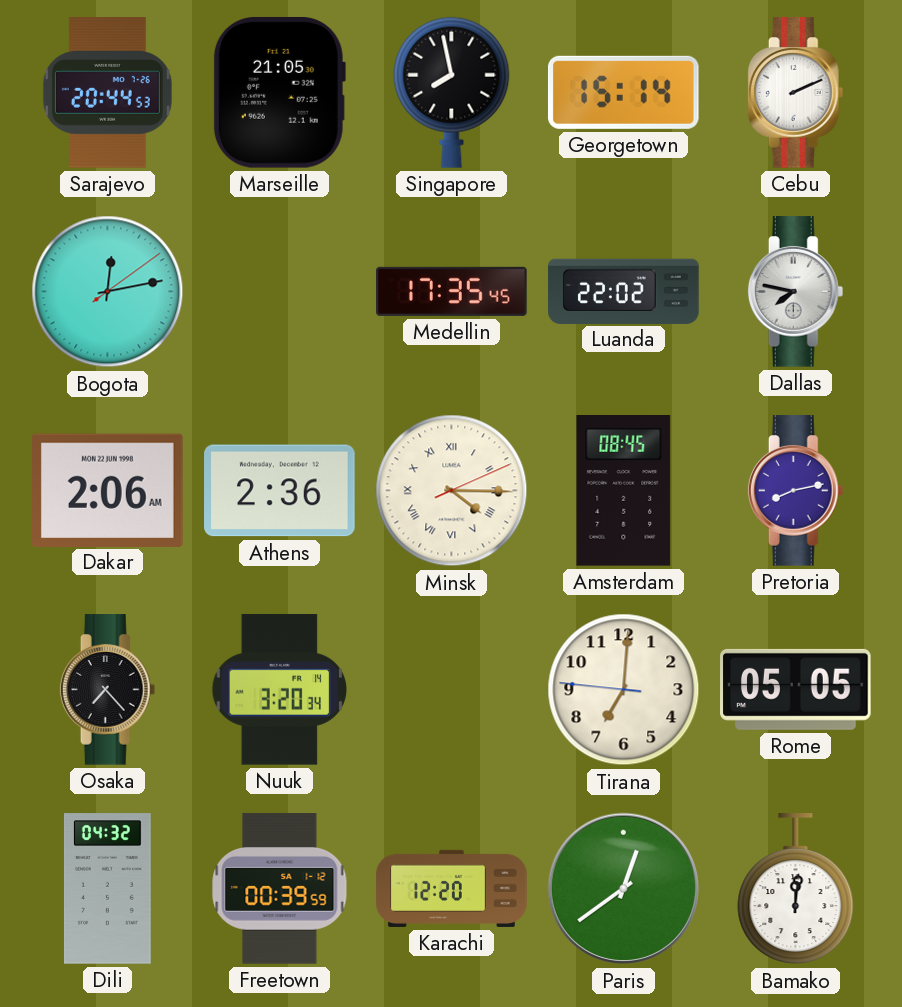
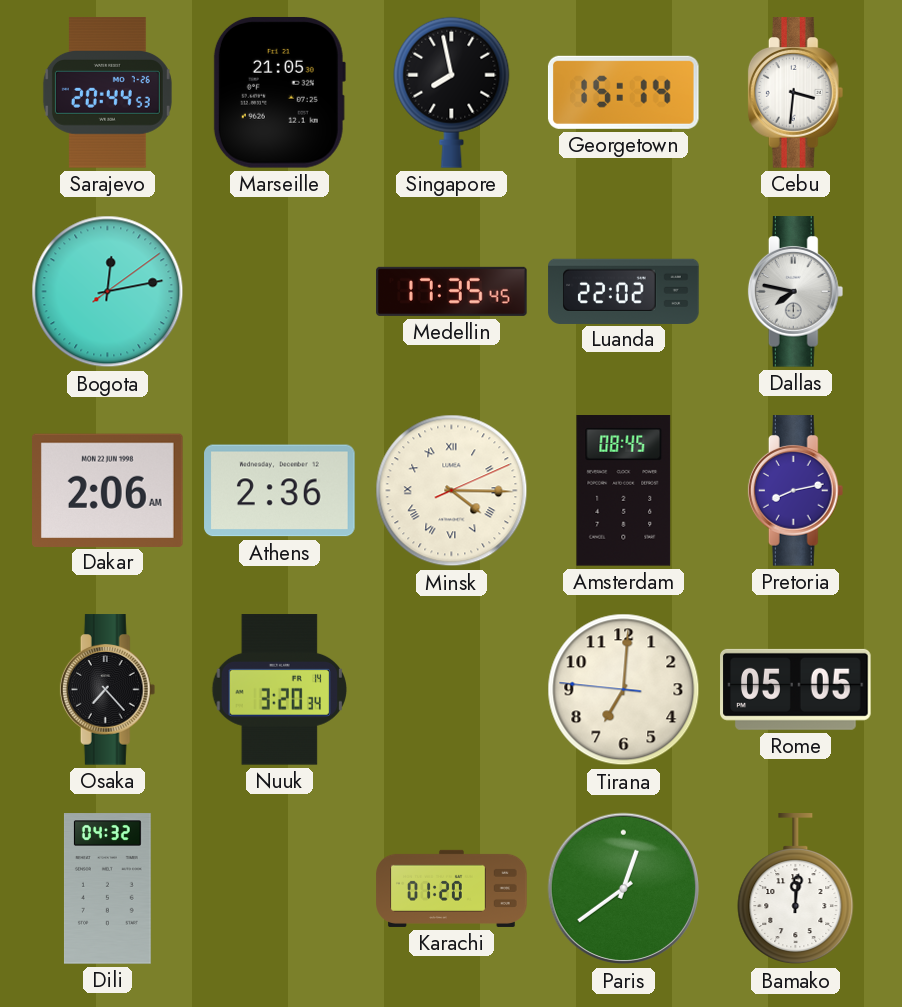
Cebu: 2:11 -> 3:31 (796, 93)
Freetown: 00:39 -> none (280, 889)
Karachi: 12:20 -> 01:20 (452, 888)
